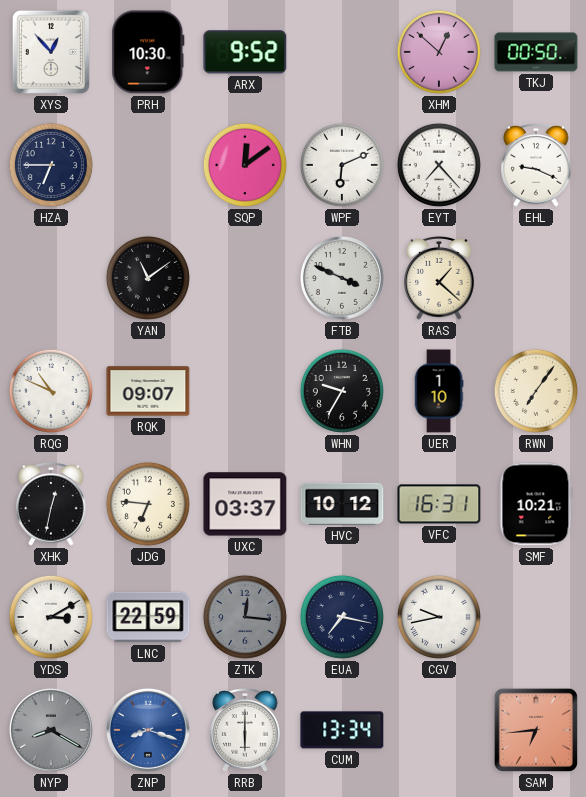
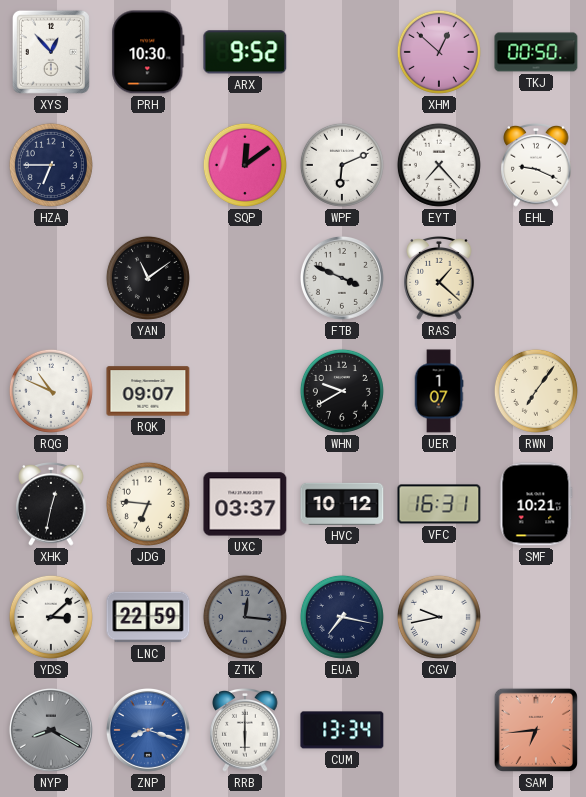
WHN: 9:35 -> 9:40 (342, 391)
UER: 1:10 -> 1:07 (439, 391)
YDS: 3:10 -> 3:08 (51, 617)
